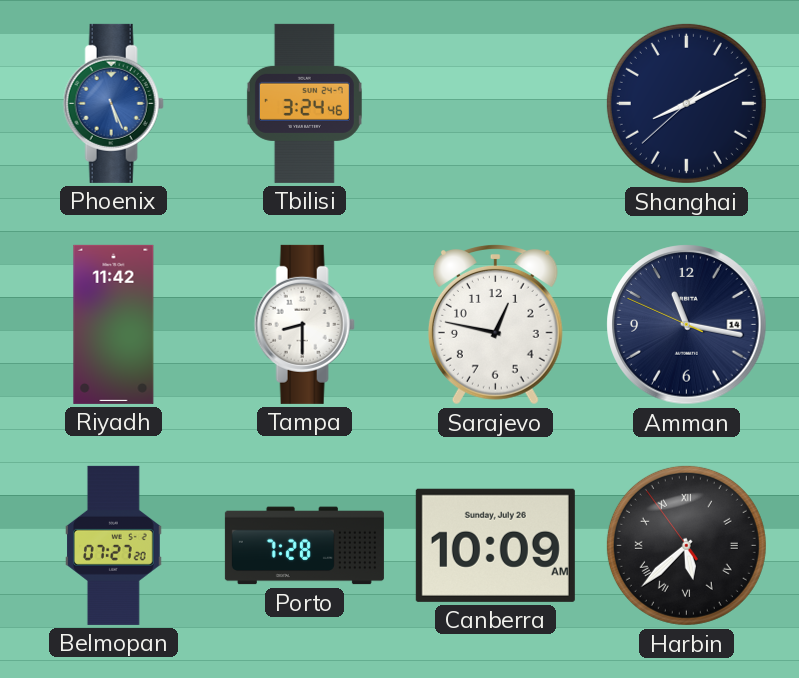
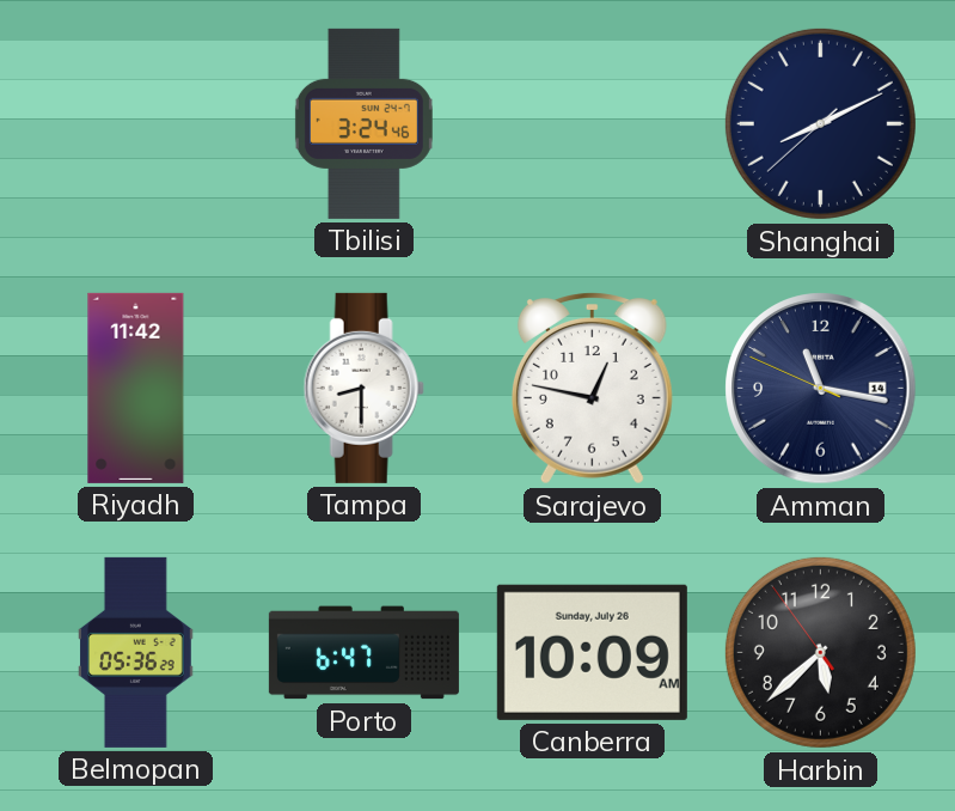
Phoenix: 5:26 -> none (113, 103)
Belmopan: 07:27 -> 05:36 (136, 652)
Porto: 7:28 -> 6:47 (363, 653)
Harbin numerals: Roman -> Arabic (820, 652)
